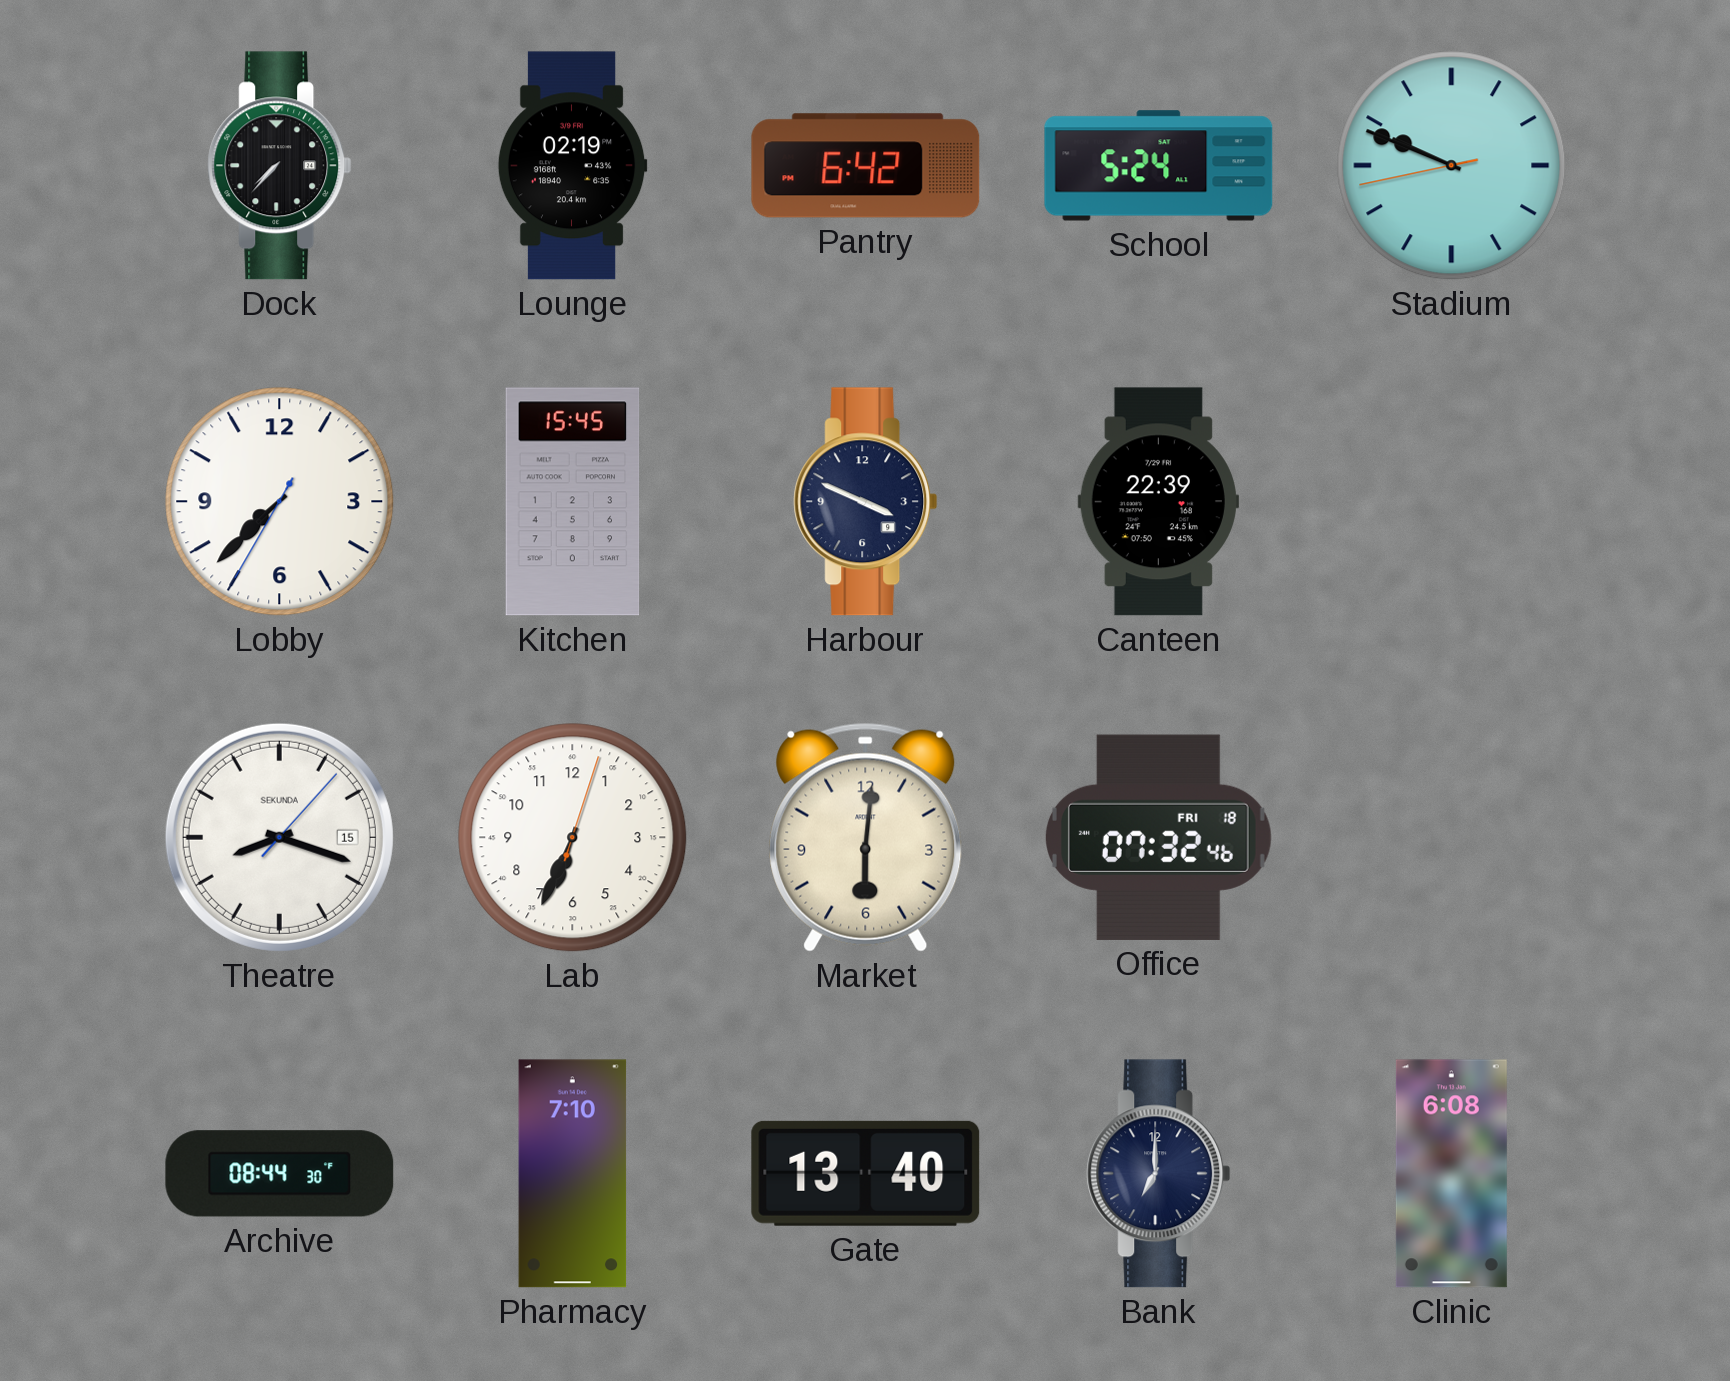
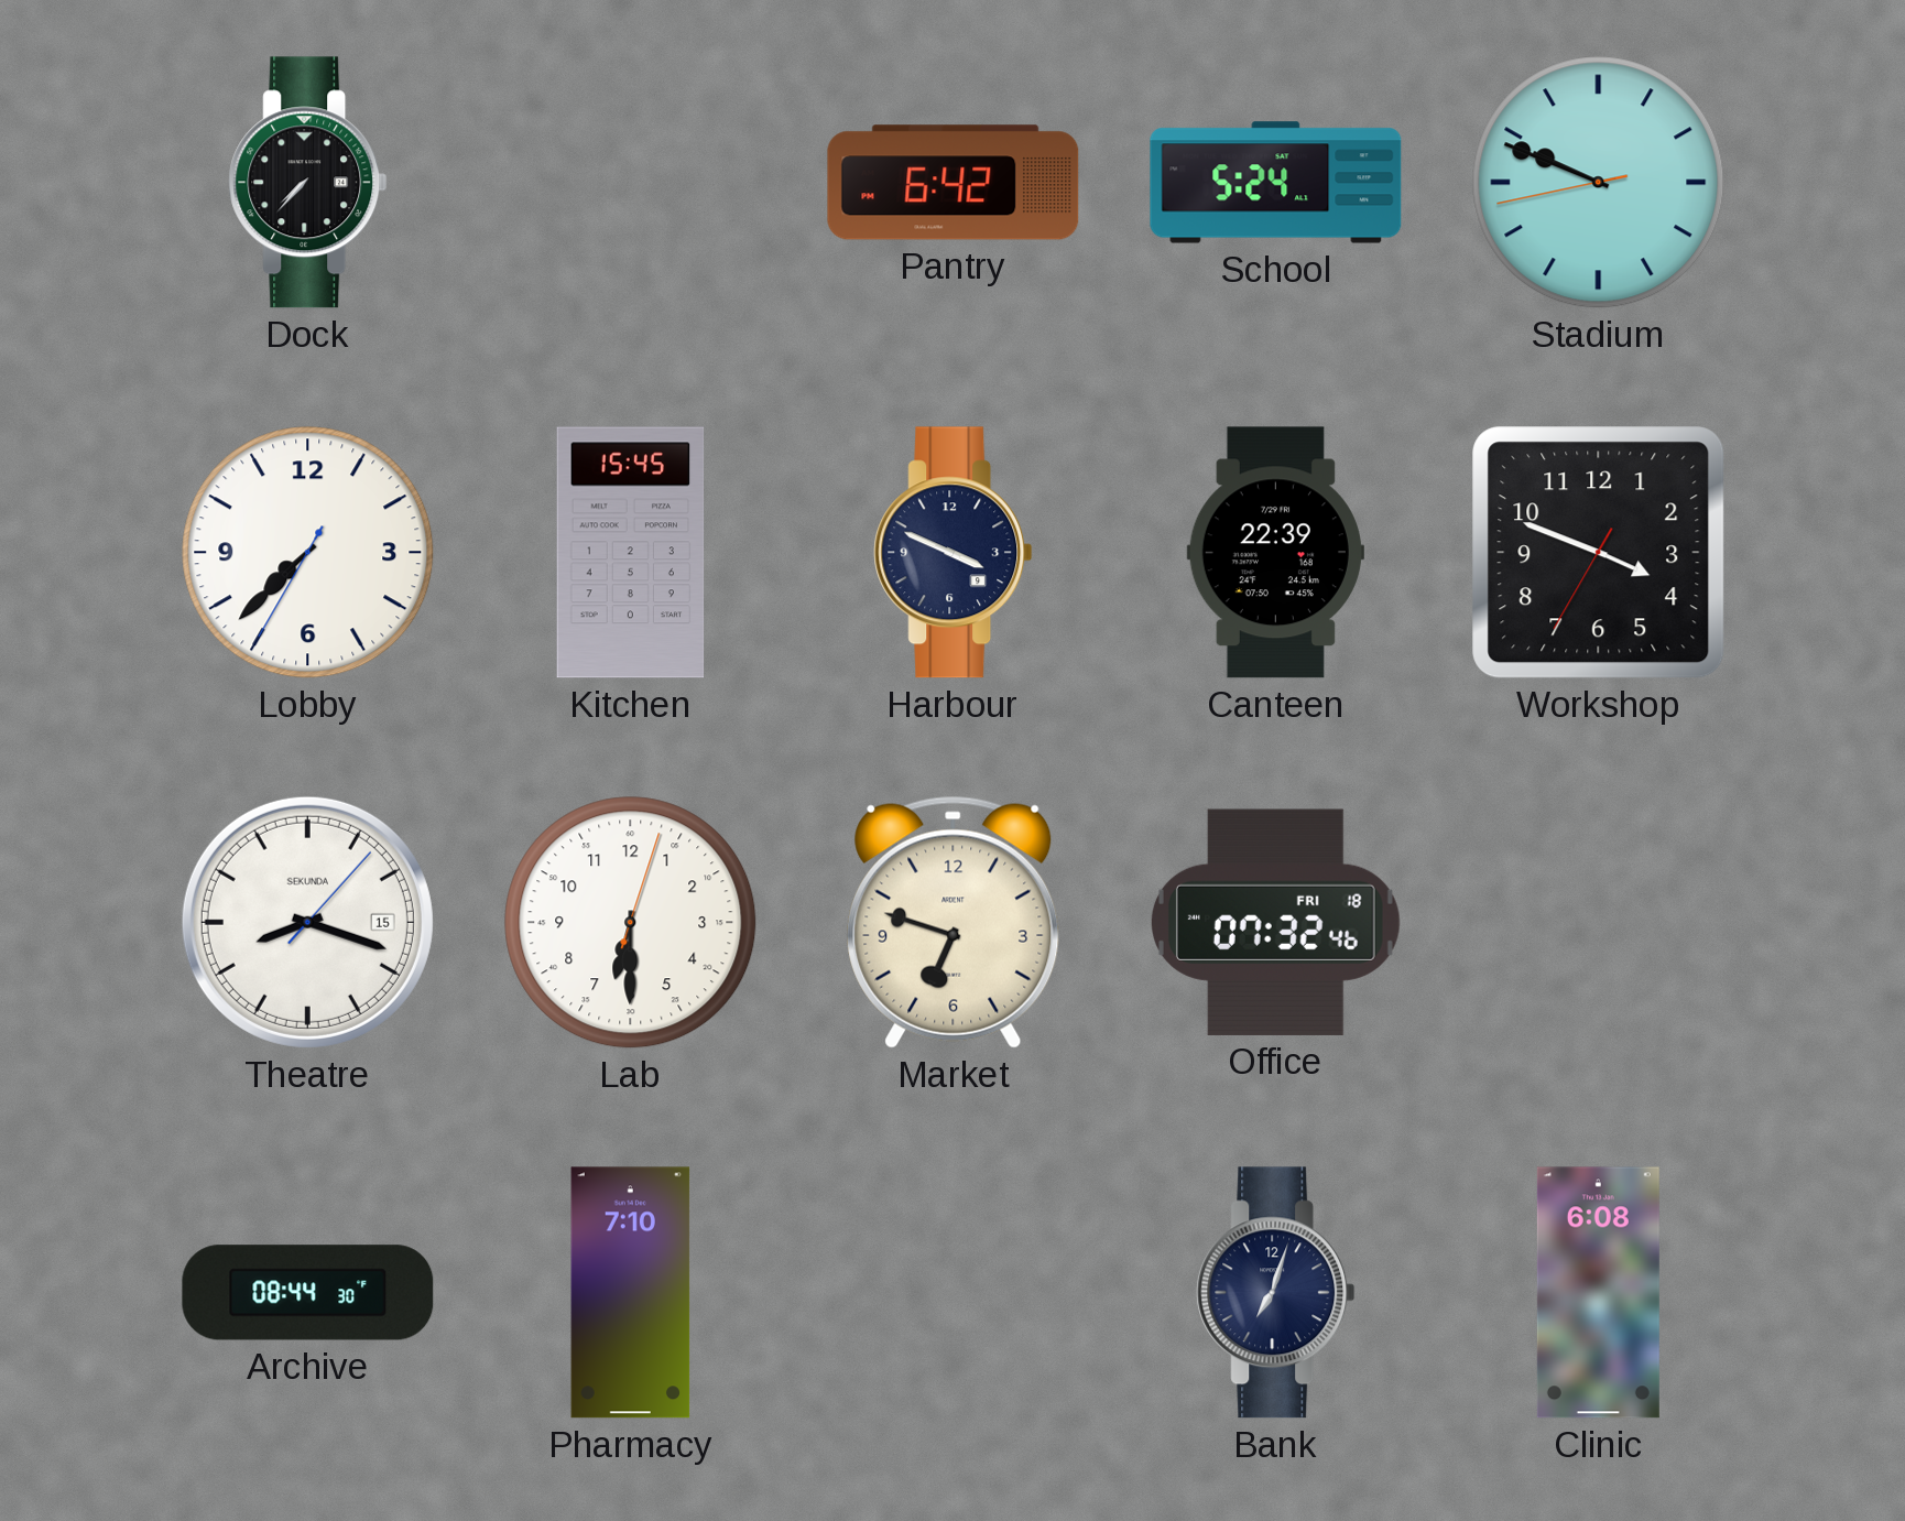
Lounge: 02:19 -> none (572, 166)
Workshop: none -> 3:48 (1599, 553)
Lab: 6:34 -> 6:30 (631, 923)
Market: 6:01 -> 6:48 (954, 922)
Gate: 13:40 -> none (866, 1173)
Bank: 7:00 -> 7:03 (1276, 1293)
